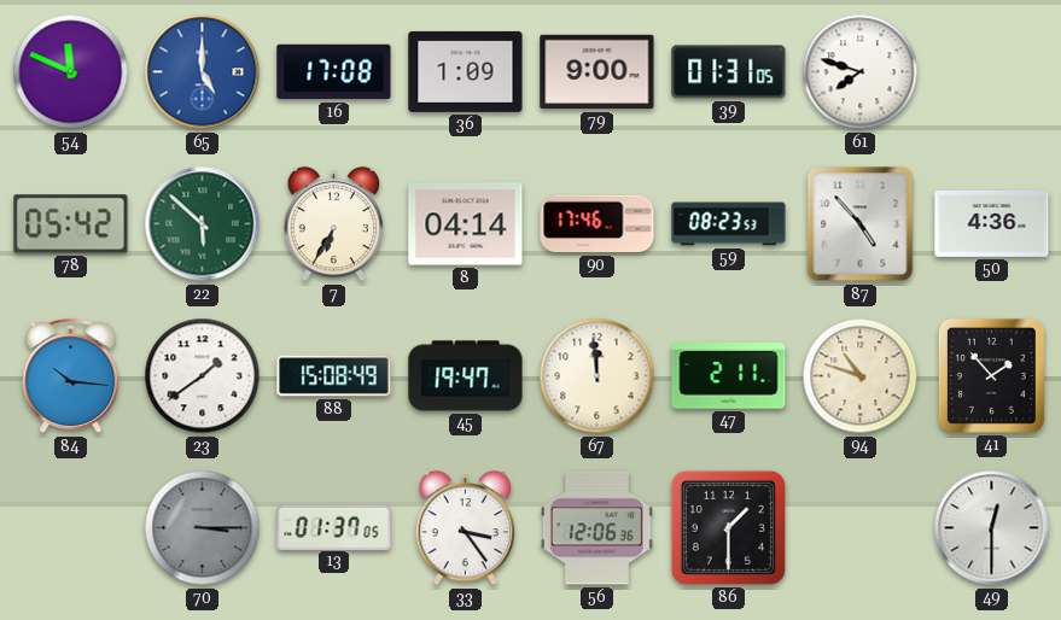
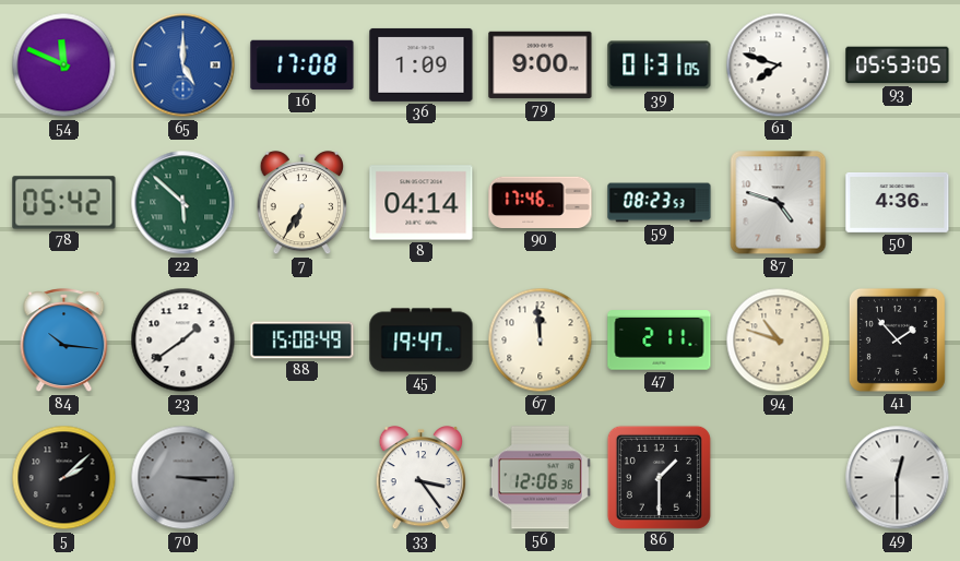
93: none -> 05:53 (898, 65)
87: 4:53 -> 4:48 (779, 203)
5: none -> 2:08 (64, 478)
13: 01:37 -> none (334, 527)
